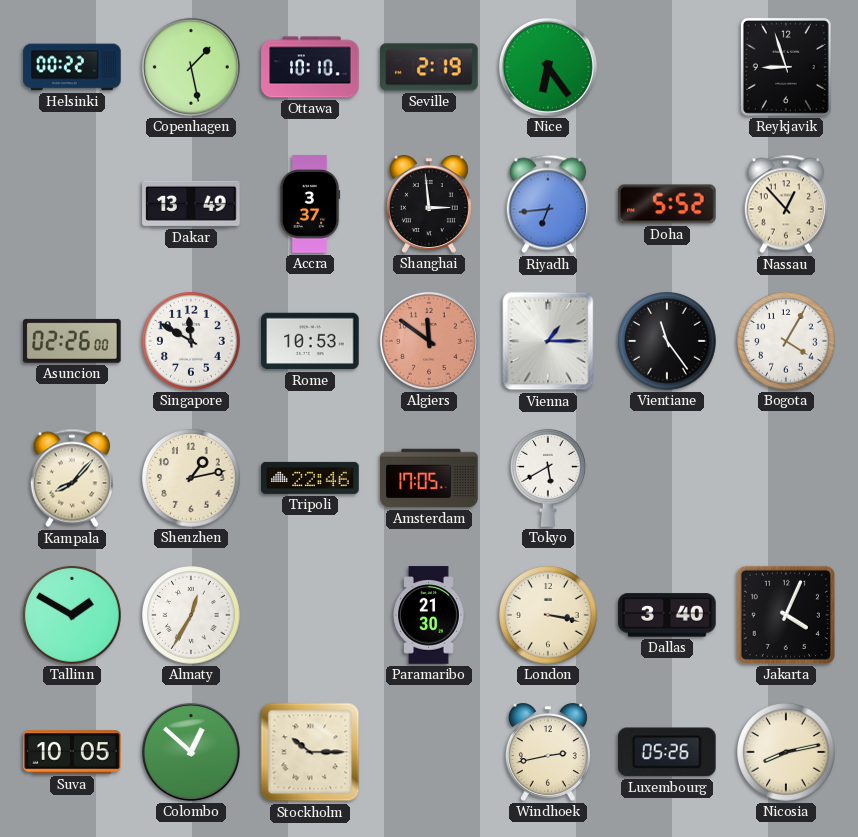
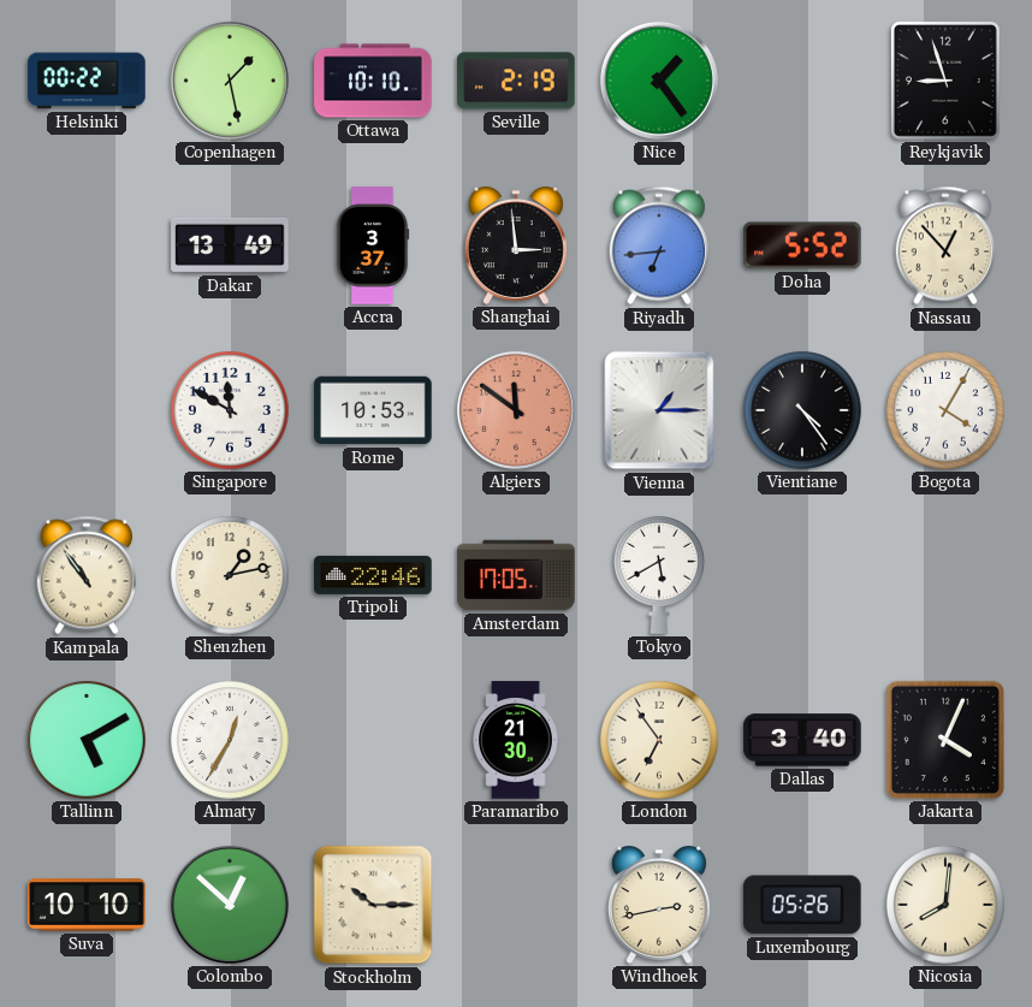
Nice: 6:24 -> 1:24 (659, 81)
Asuncion: 02:26 -> none (72, 341)
Vientiane: 11:24 -> 4:24 (802, 410)
Kampala: 8:07 -> 10:54 (85, 575)
Tallinn: 1:50 -> 5:10 (87, 740)
London: 3:17 -> 6:54 (659, 740)
Suva: 10:05 -> 10:10 (87, 905)
Nicosia: 8:13 -> 8:01 (945, 905)
